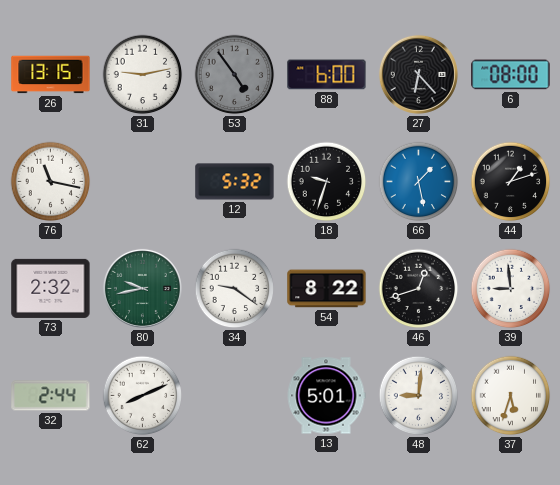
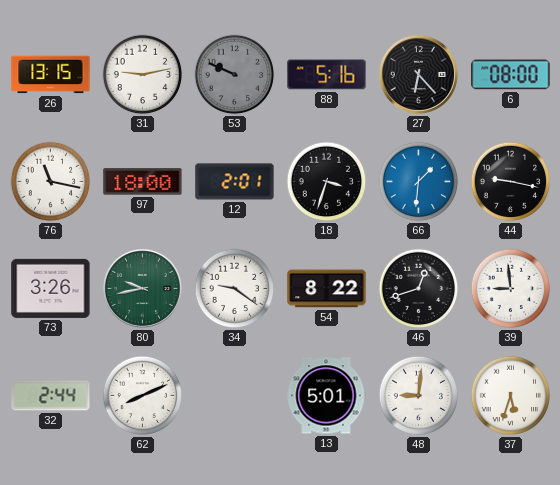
53: 4:54 -> 9:49 (235, 75)
88: 6:00 -> 5:16 (327, 75)
97: none -> 18:00 (143, 182)
12: 5:32 -> 2:01 (235, 182)
18: 9:33 -> 3:33 (327, 182)
66: 1:28 -> 1:31 (419, 182)
44: 1:12 -> 9:17 (511, 182)
73: 2:32 -> 3:26 (51, 288)
